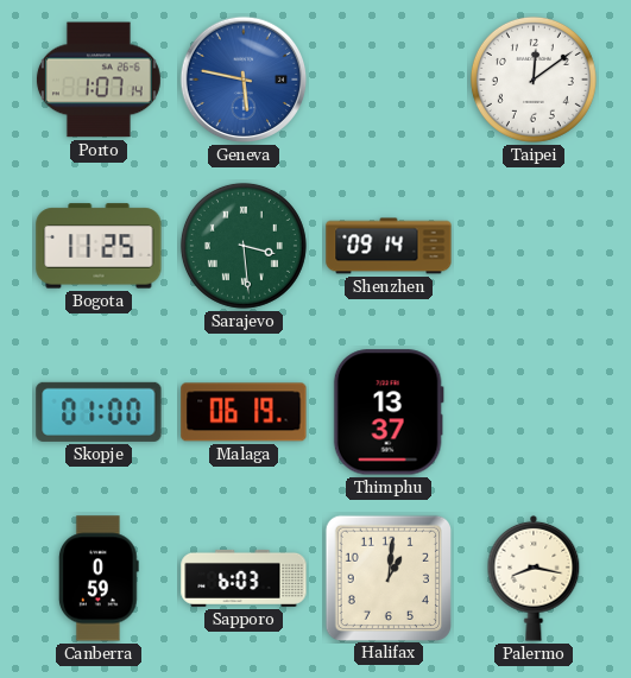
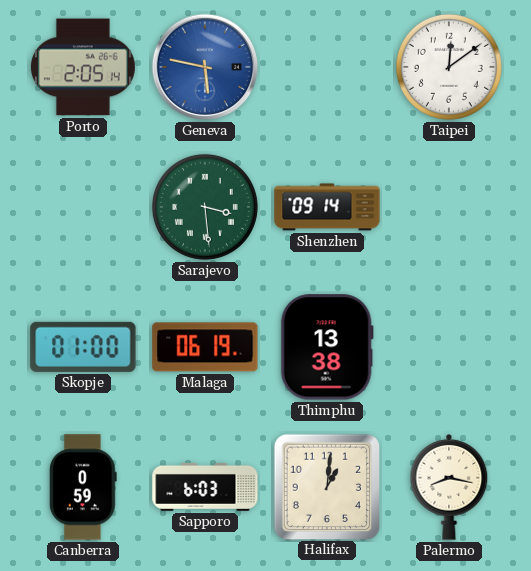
Porto: 1:07 -> 2:05 (83, 67)
Bogota: 11:25 -> none (99, 246)
Thimphu: 13:37 -> 13:38 (327, 347)
